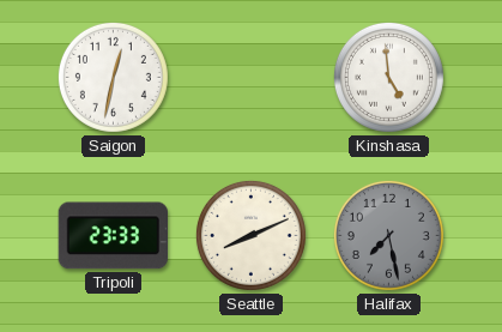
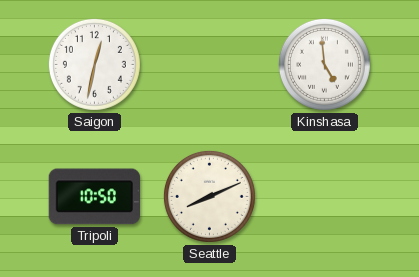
Tripoli: 23:33 -> 10:50 (94, 197)
Halifax: 7:28 -> none (388, 235)
